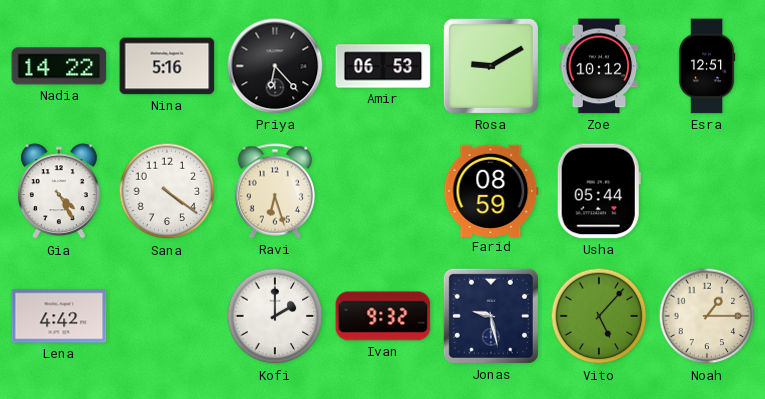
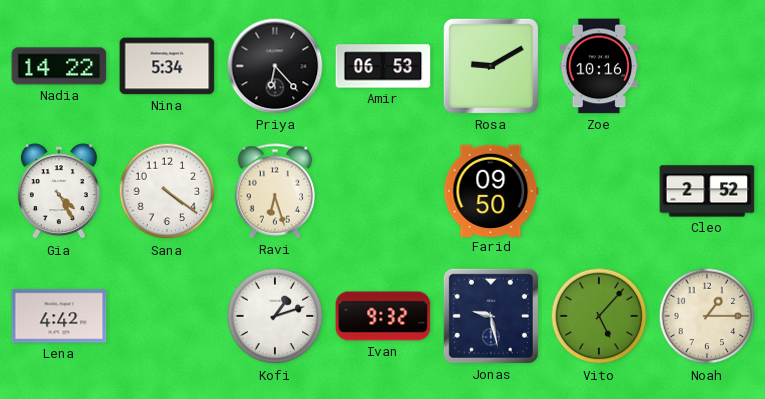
Nina: 5:16 -> 5:34 (167, 66)
Zoe: 10:12 -> 10:16 (599, 66)
Esra: 12:51 -> none (707, 66)
Farid: 08:59 -> 09:50 (491, 190)
Usha: 05:44 -> none (599, 191)
Cleo: none -> 2:52 (707, 191)
Kofi: 2:00 -> 1:12 (275, 316)
